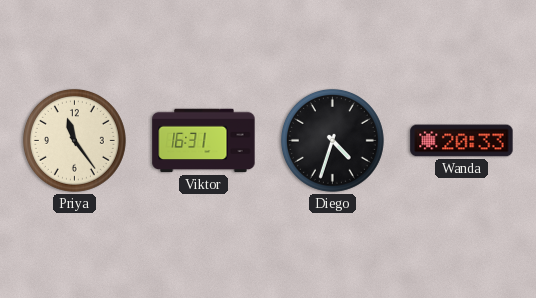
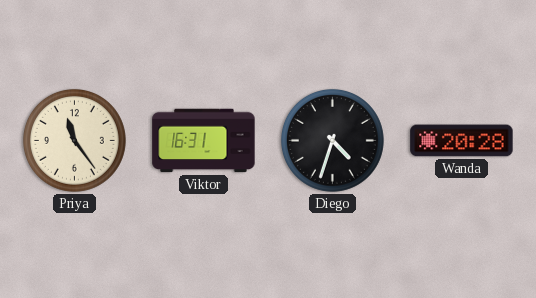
Wanda: 20:33 -> 20:28 (462, 141)
